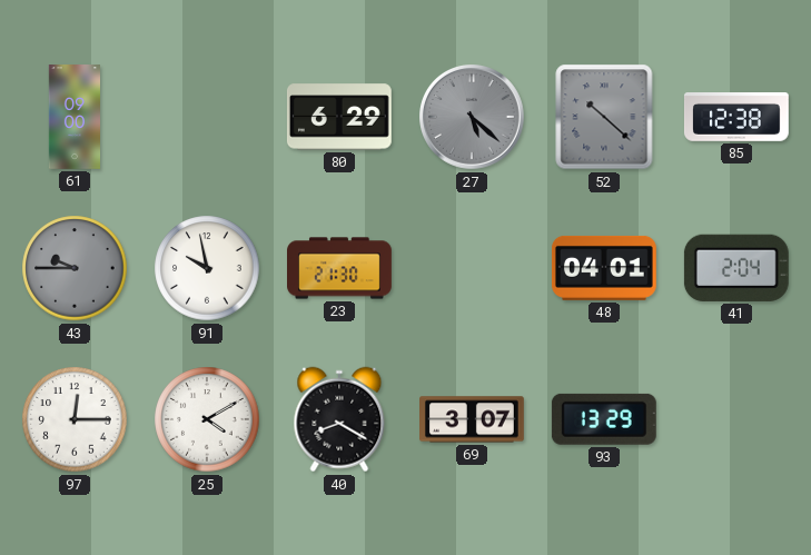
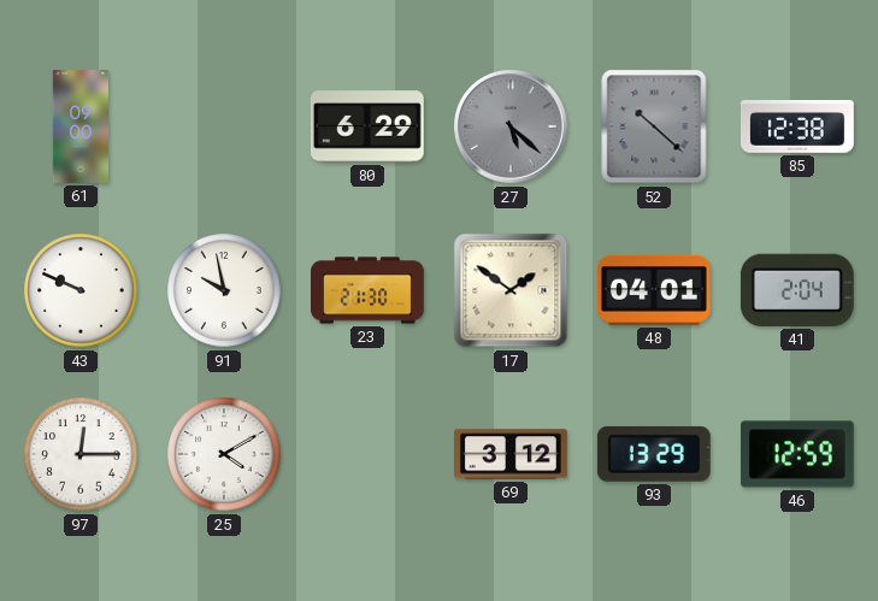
43: 9:45 -> 9:49 (81, 290)
43 dial: grey -> white (81, 290)
17: none -> 1:51 (511, 290)
40: 8:20 -> none (339, 419)
69: 3:07 -> 3:12 (512, 454)
46: none -> 12:59 (797, 454)
